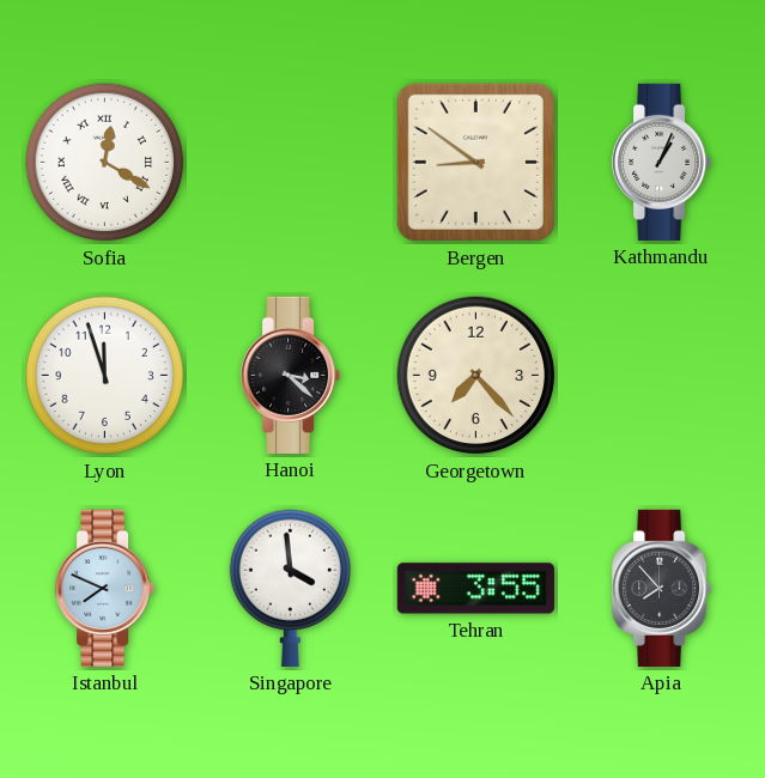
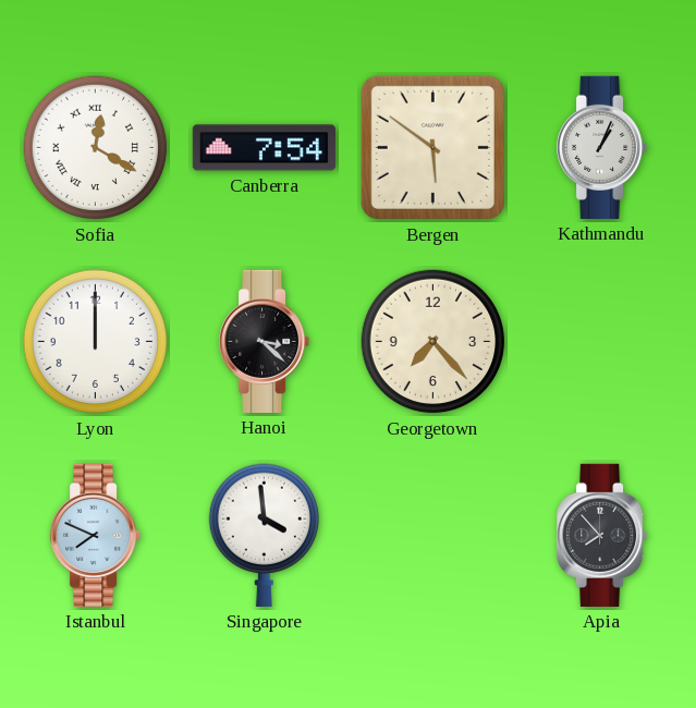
Canberra: none -> 7:54 (264, 148)
Bergen: 8:51 -> 5:51 (432, 147)
Lyon: 11:57 -> 12:00 (96, 342)
Tehran: 3:55 -> none (475, 589)
